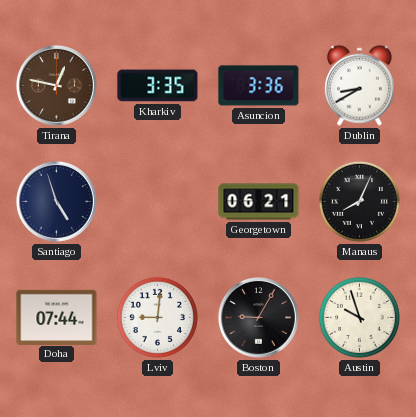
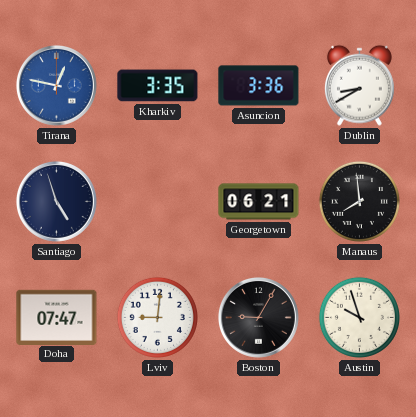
Tirana dial: brown -> blue (56, 85)
Manaus: 8:04 -> 7:59 (359, 201)
Doha: 07:44 -> 07:47 (57, 317)
